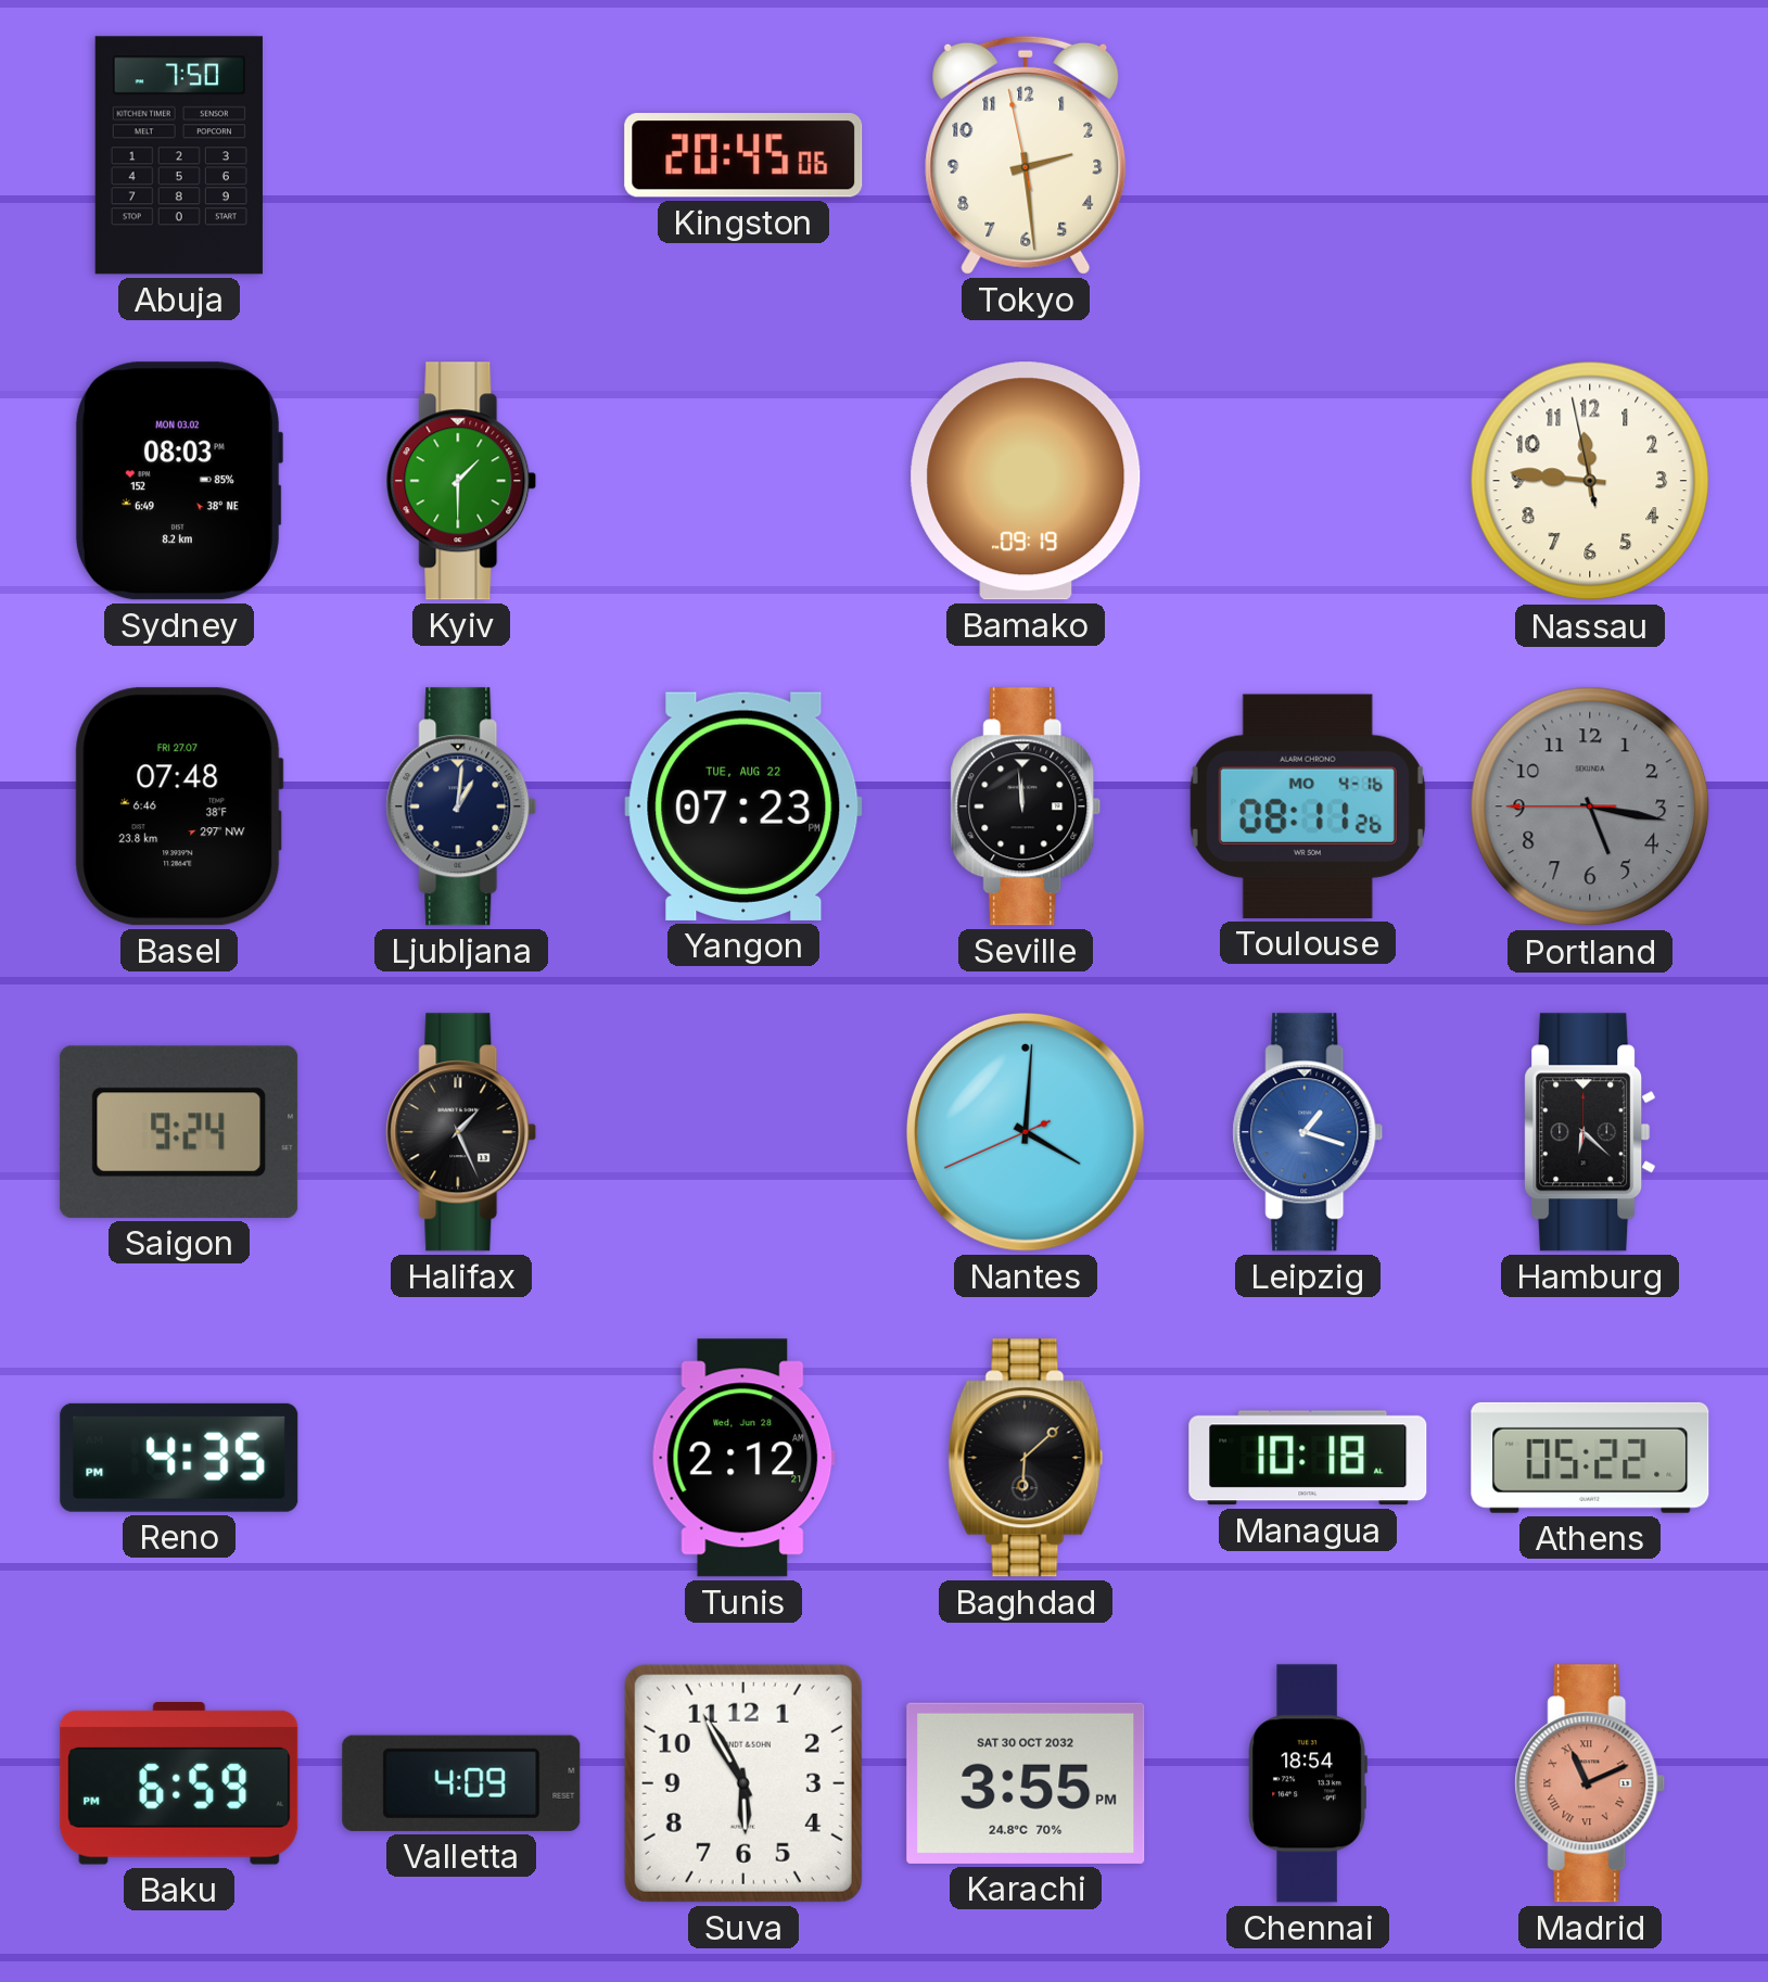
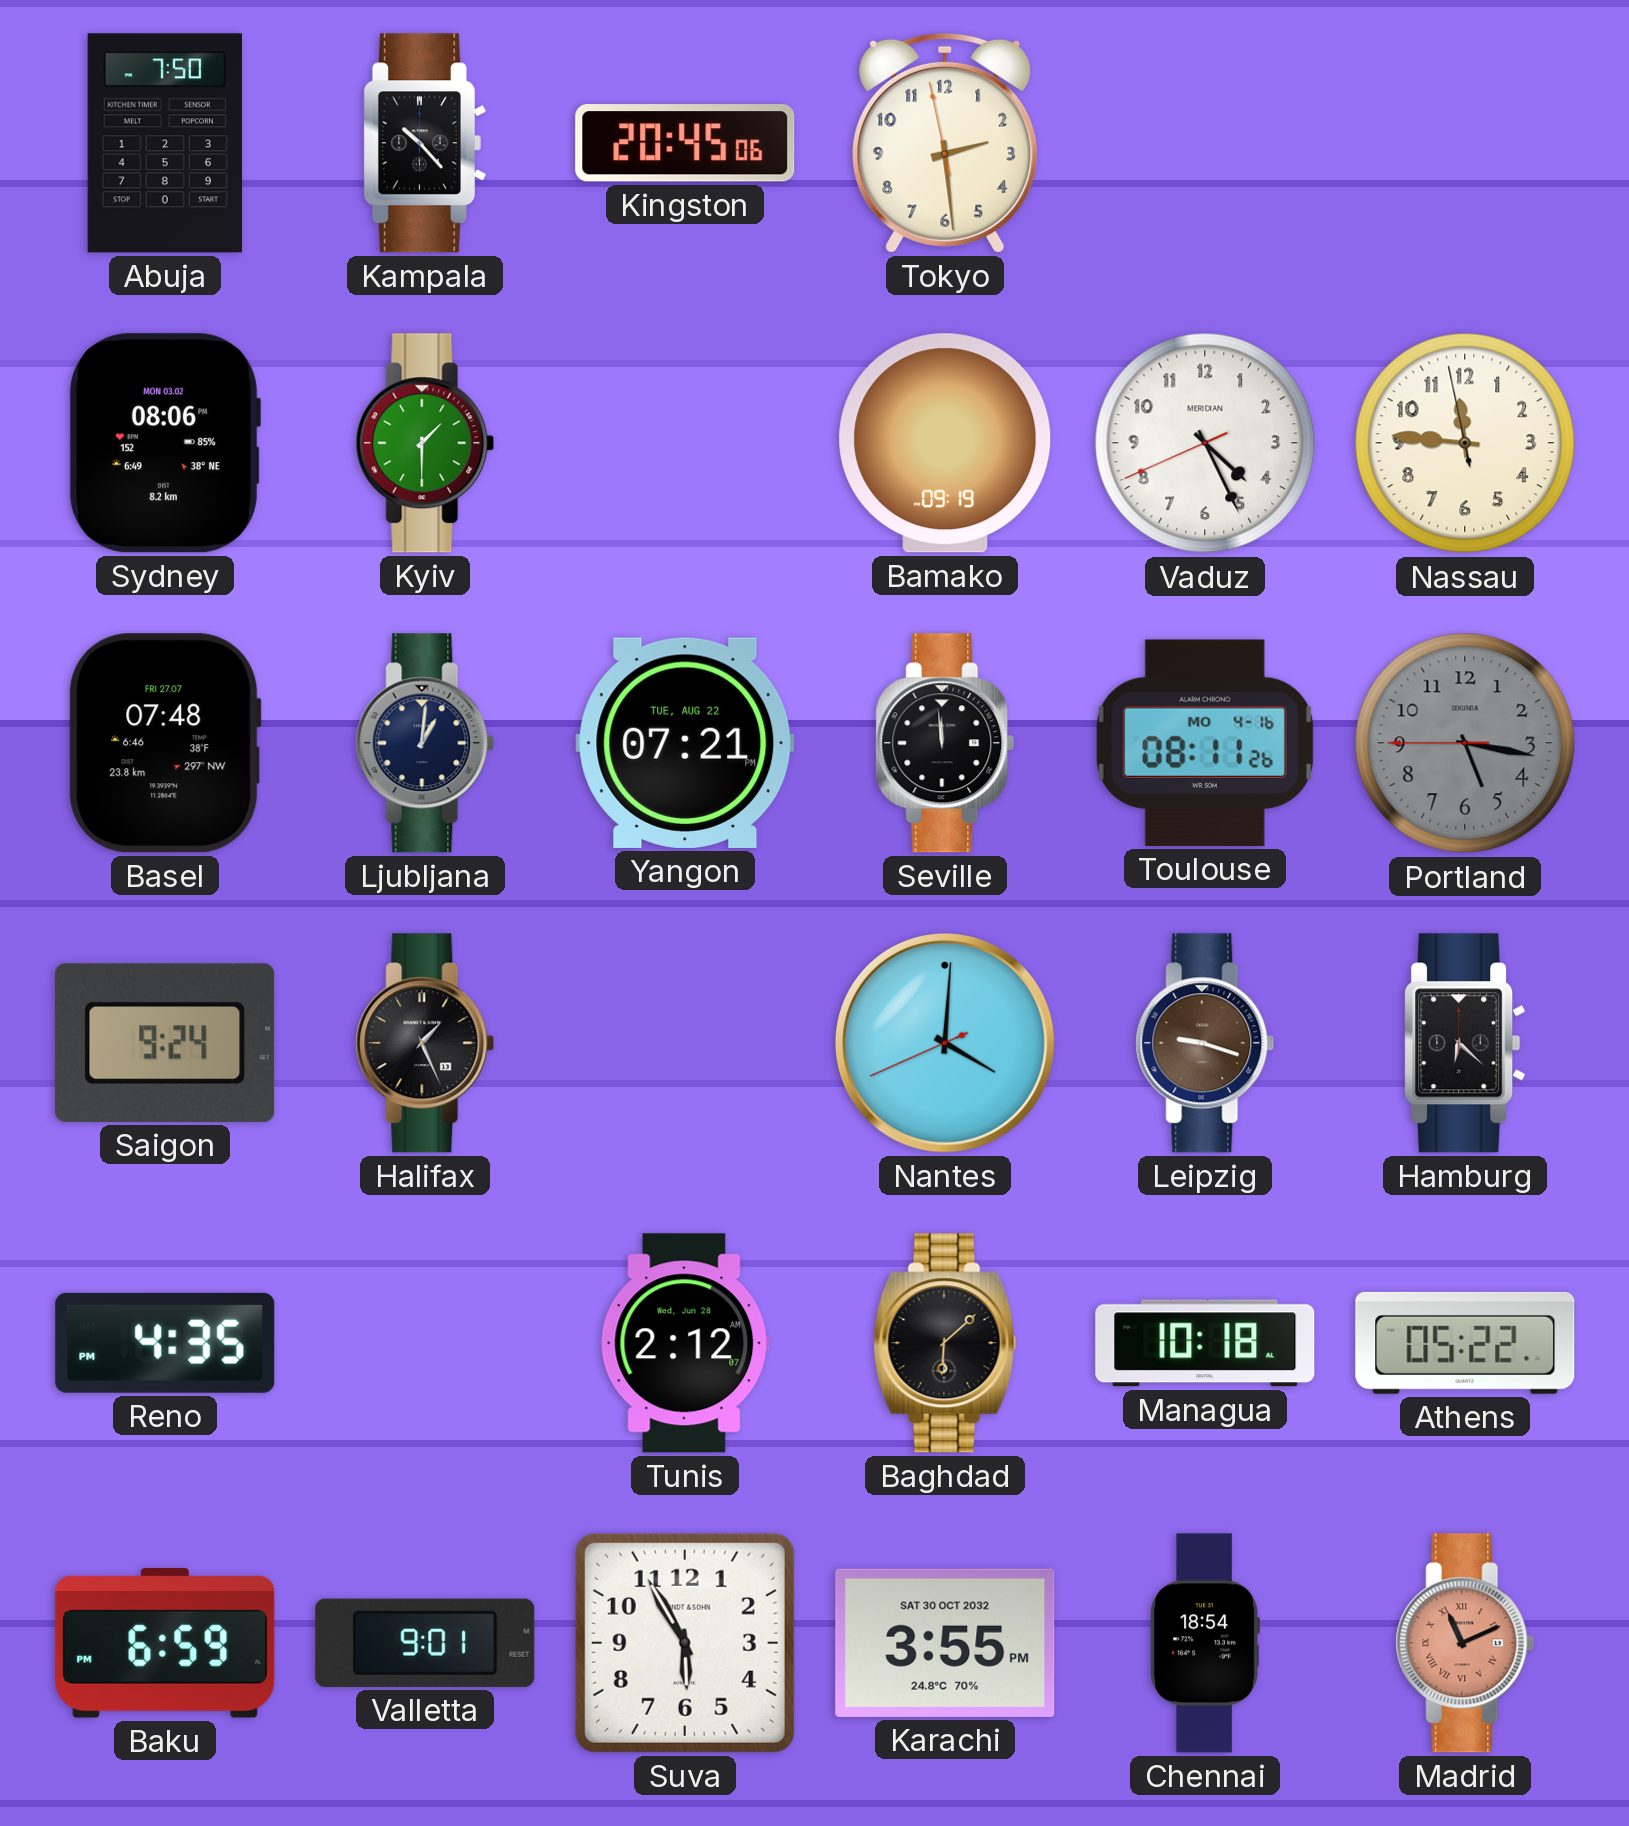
Kampala: none -> 10:23 (424, 143)
Sydney: 08:03 -> 08:06 (164, 443)
Vaduz: none -> 4:25 (1205, 443)
Yangon: 07:23 -> 07:21 (685, 743)
Leipzig: 1:18 -> 9:18 (1205, 1043)
Leipzig dial: blue -> brown (1205, 1043)
Tunis: 2:12:21 AM -> 2:12:07 AM (685, 1343)
Valletta: 4:09 -> 9:01 (425, 1643)
